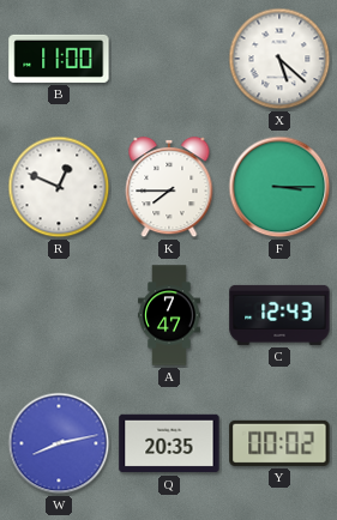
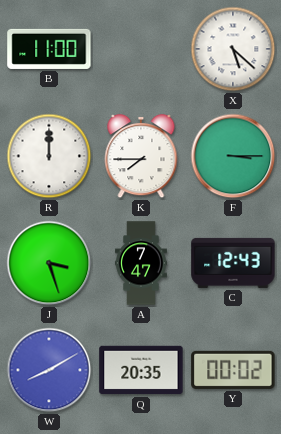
R: 12:49 -> 12:00 (49, 156)
J: none -> 3:27 (49, 263)
W: 8:13 -> 8:10 (49, 370)
